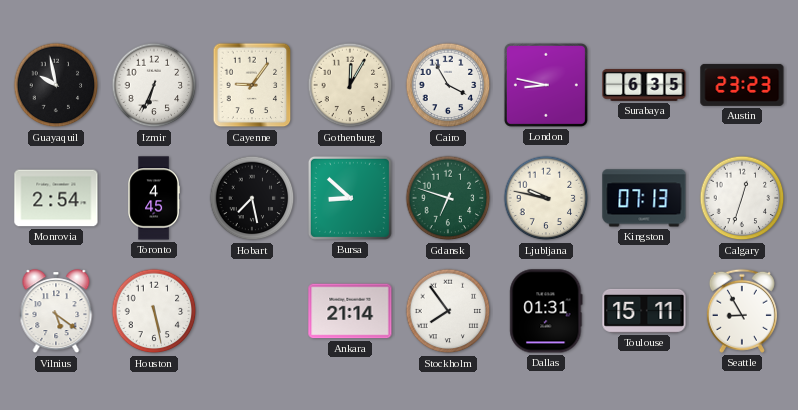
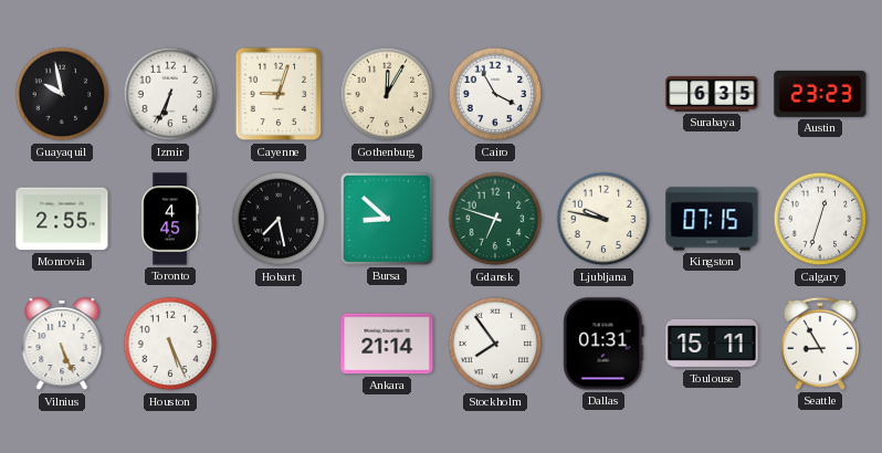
Cayenne: 9:06 -> 9:03 (279, 94)
London: 8:47 -> none (546, 85)
Monrovia: 2:54 -> 2:55 (62, 219)
Kingston: 07:13 -> 07:15 (712, 219)
Vilnius: 5:21 -> 5:26 (62, 345)
Houston: 5:28 -> 5:26 (170, 344)
